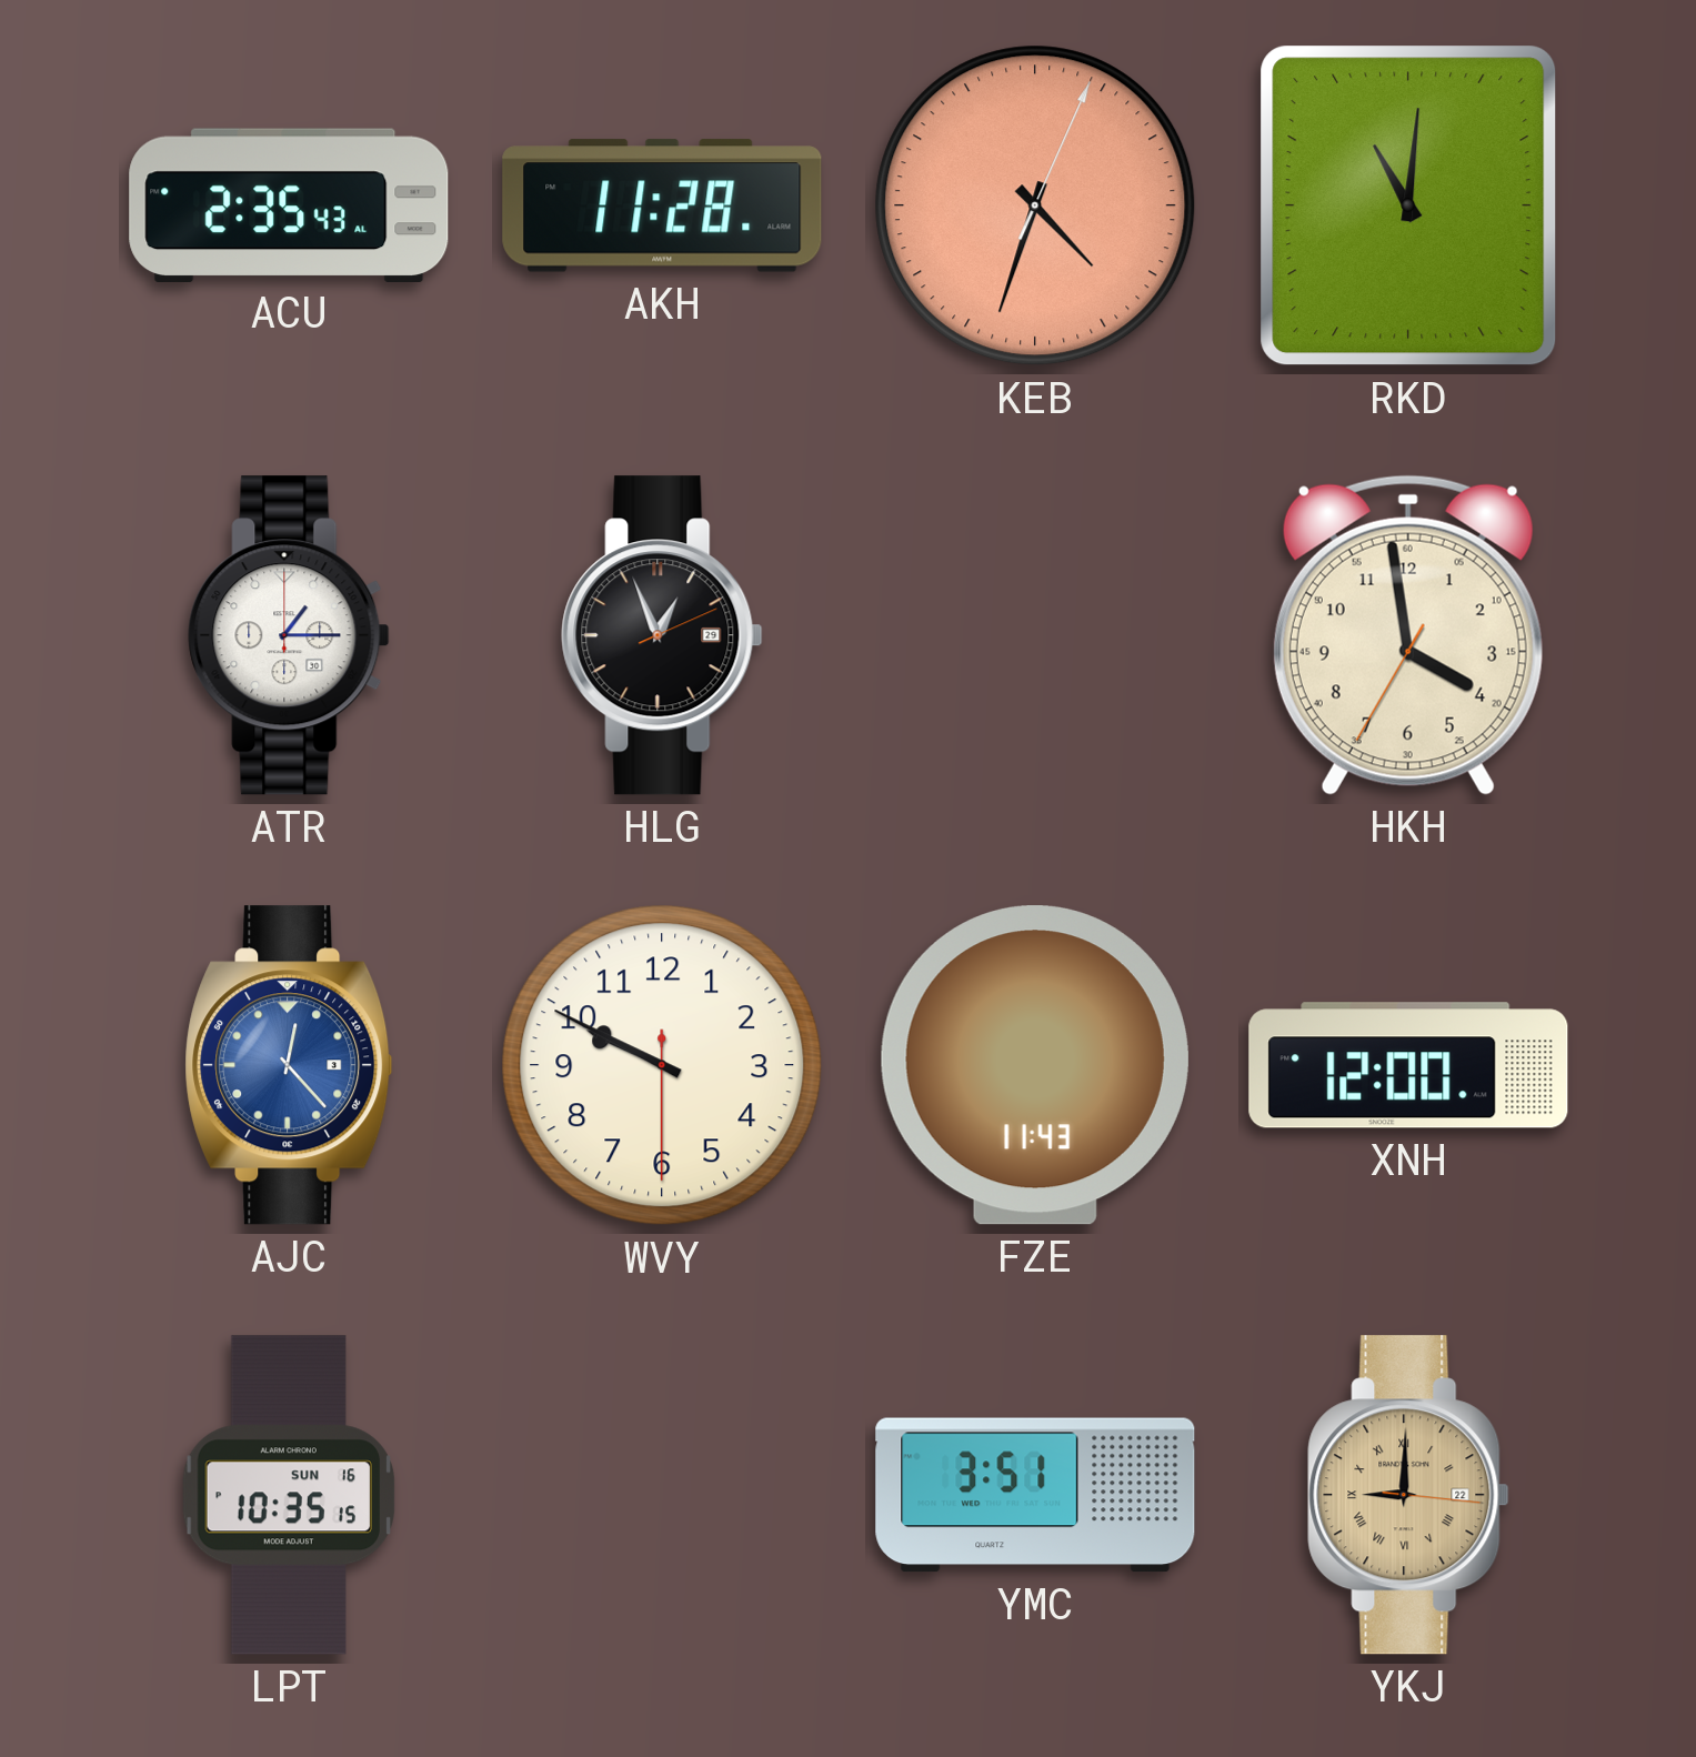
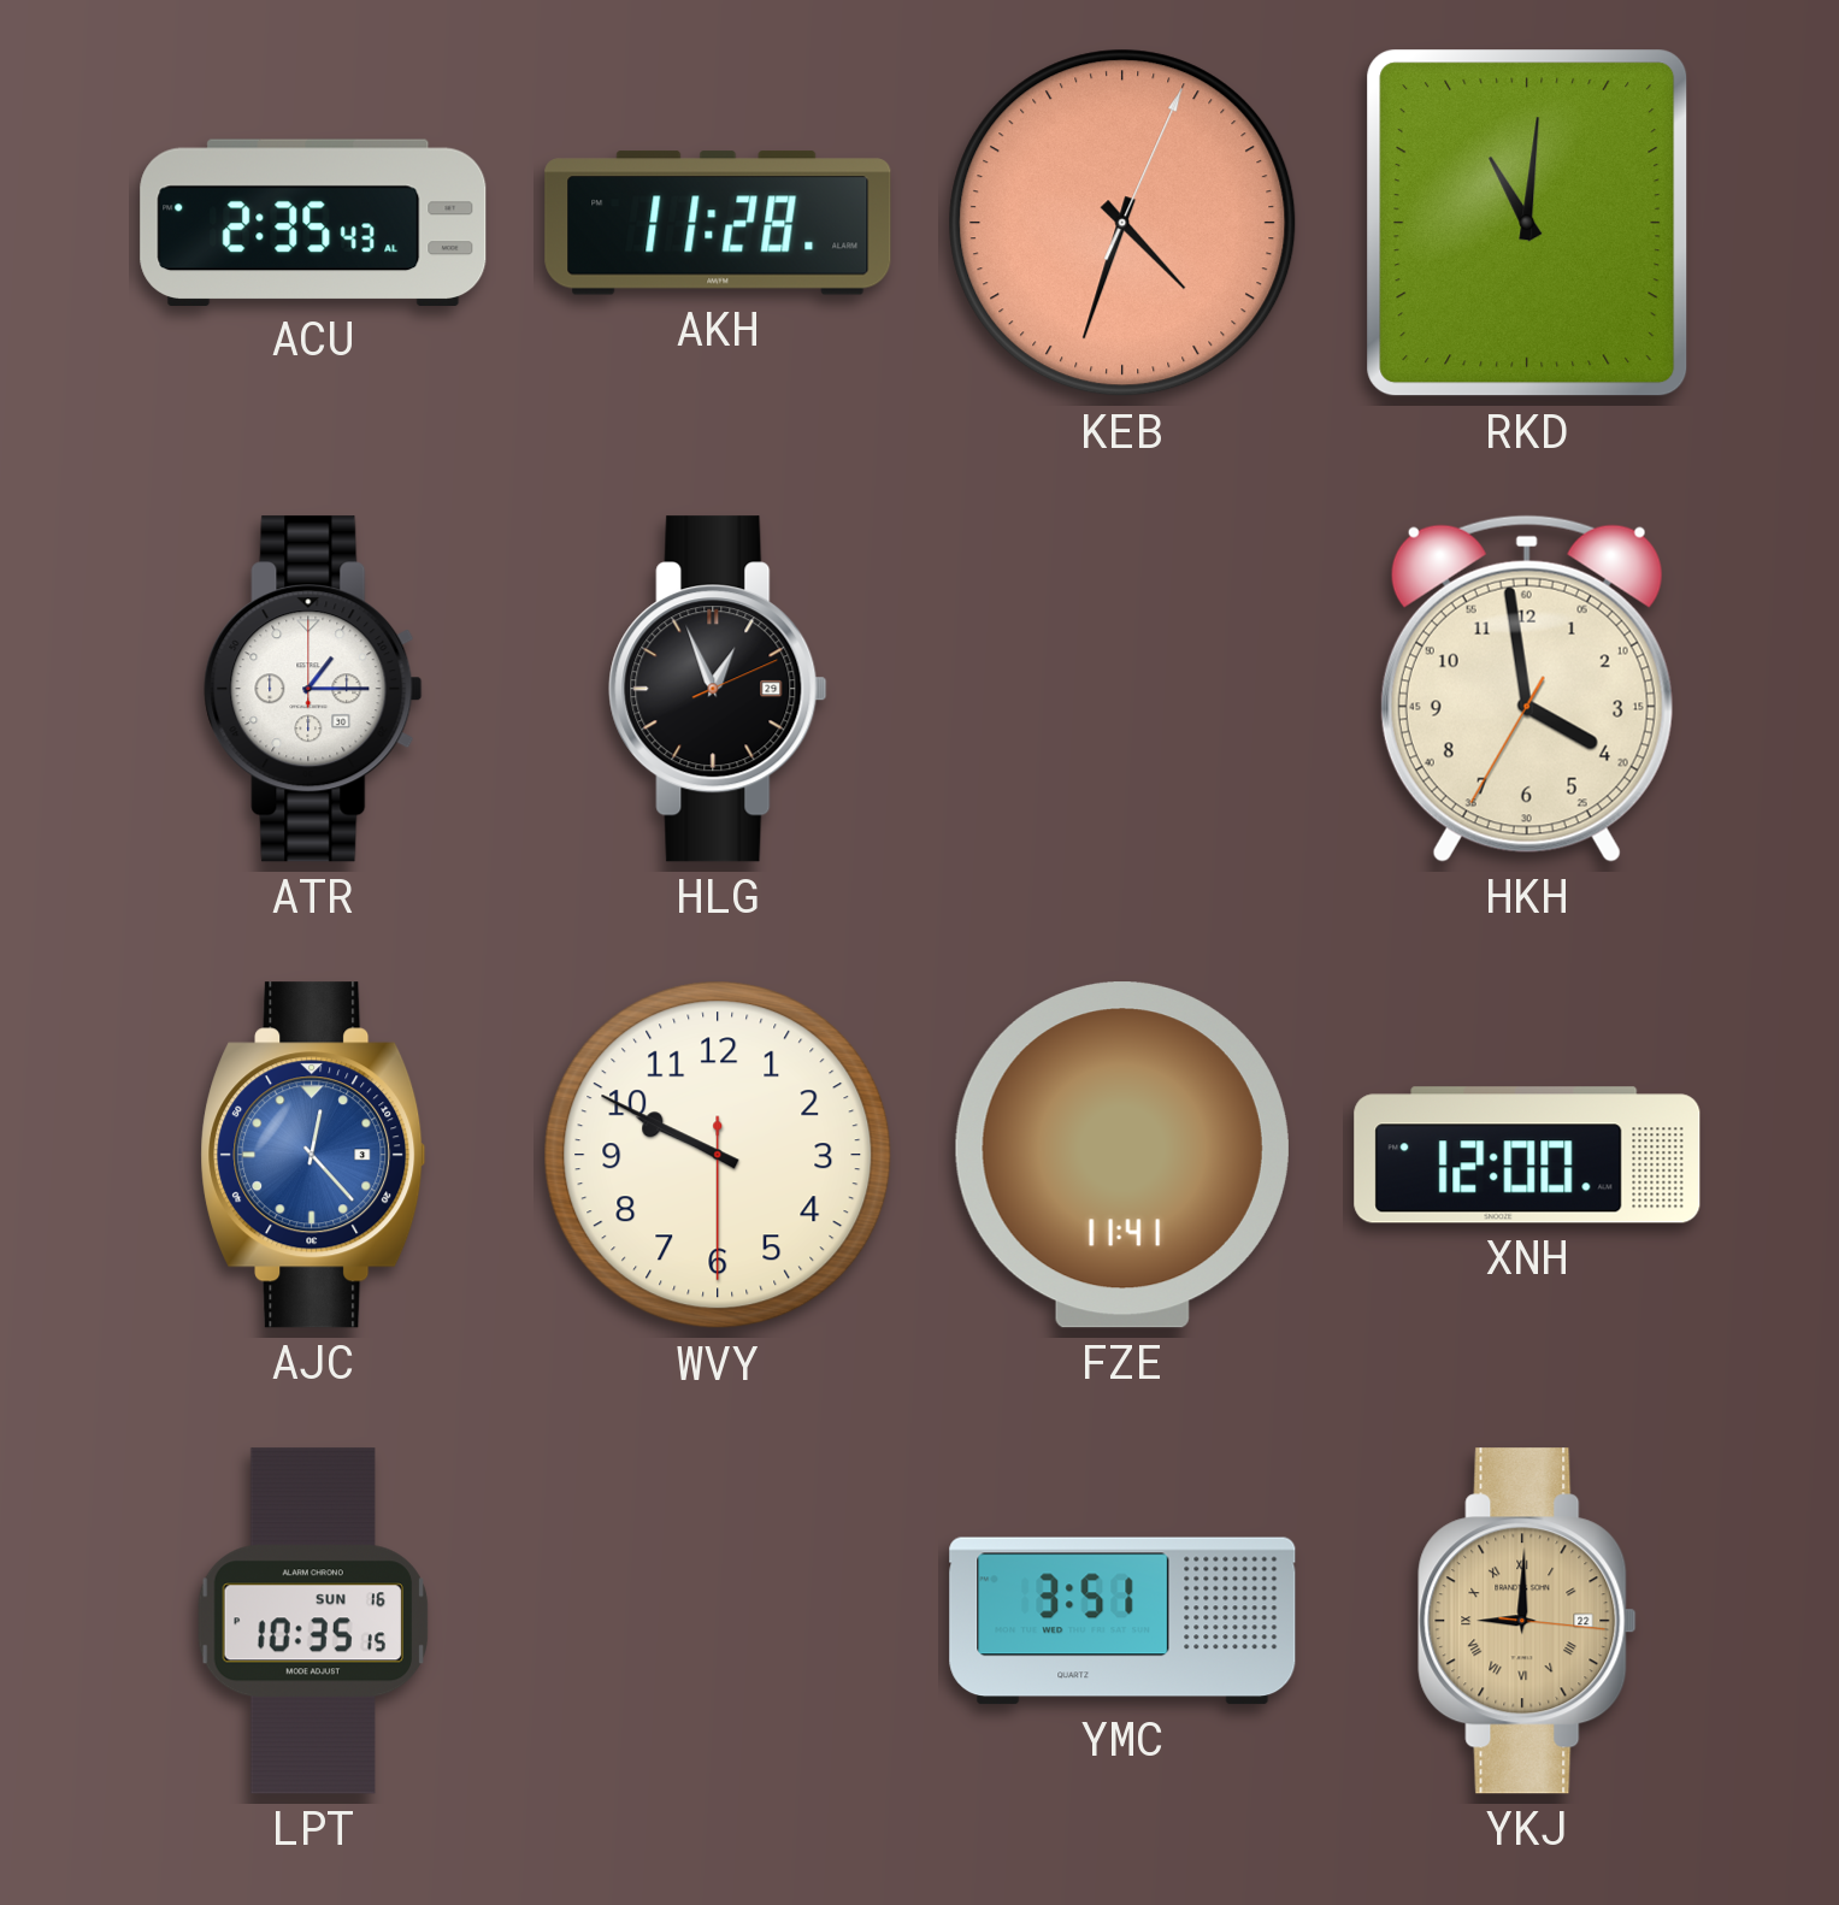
FZE: 11:43 -> 11:41 (1122, 1155)
